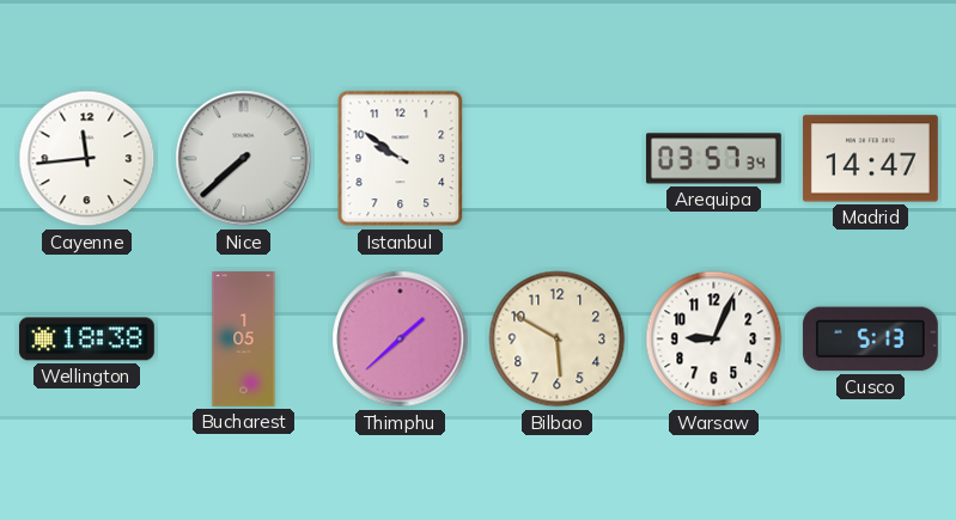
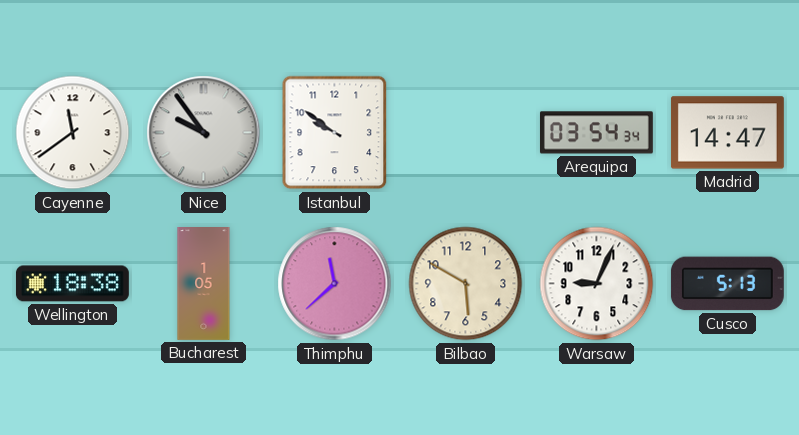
Cayenne: 11:44 -> 11:39 (73, 133)
Nice: 7:38 -> 9:54 (204, 133)
Arequipa: 03:57 -> 03:54 (596, 133)
Thimphu: 1:38 -> 11:38 (335, 284)
